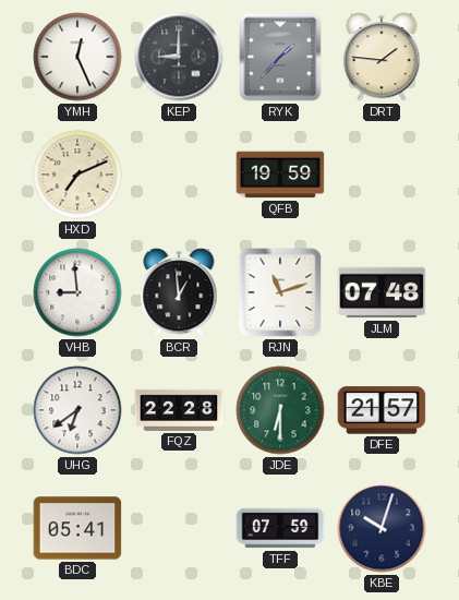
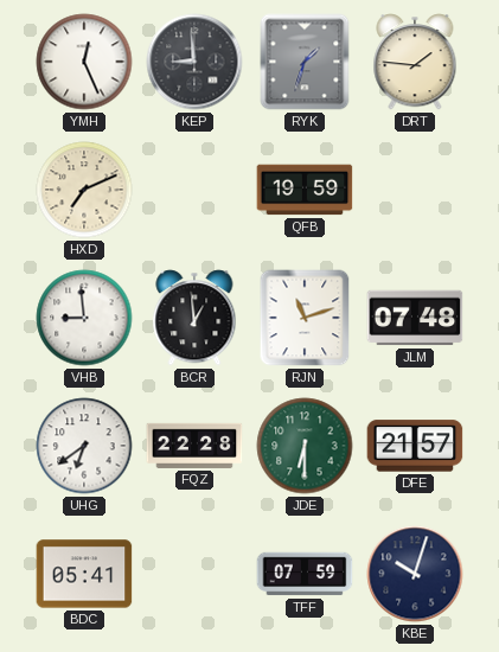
KEP: 9:00 -> 8:59 (194, 62)
RYK: 1:37 -> 1:33 (305, 62)
